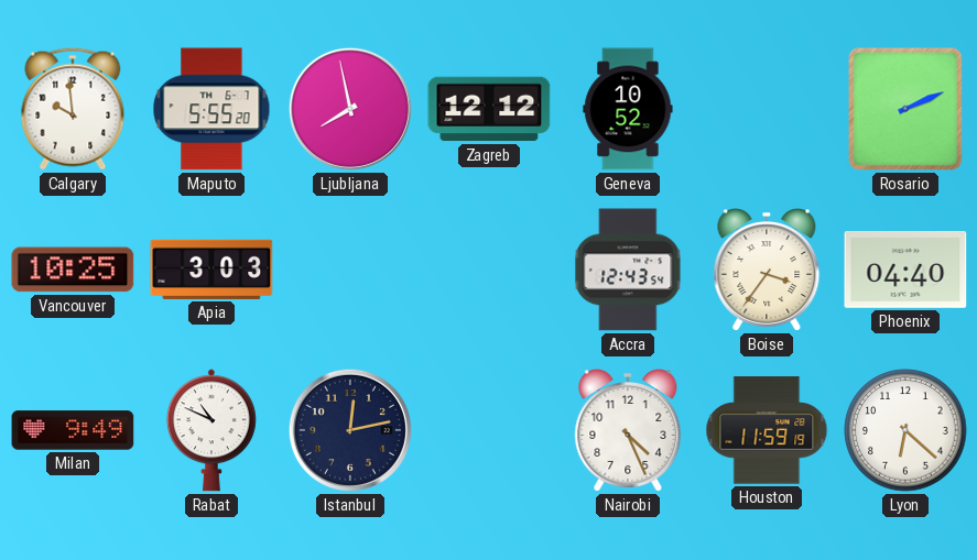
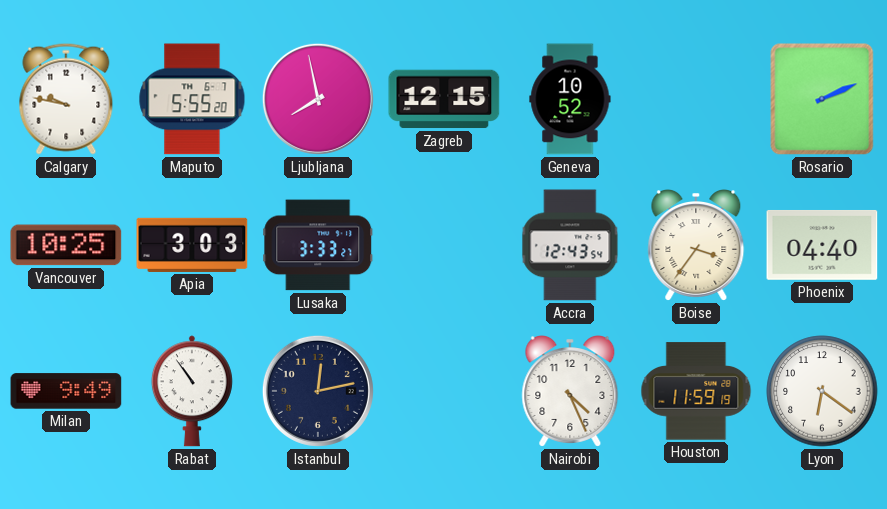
Calgary: 9:59 -> 9:47 (66, 99)
Zagreb: 12:12 -> 12:15 (444, 99)
Lusaka: none -> 3:33 (318, 245)
Rabat: 10:49 -> 10:54 (192, 391)
Lyon: 6:22 -> 6:21 (822, 391)
